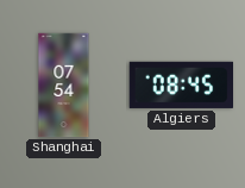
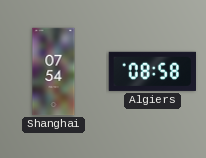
Algiers: 08:45 -> 08:58 (152, 71)
